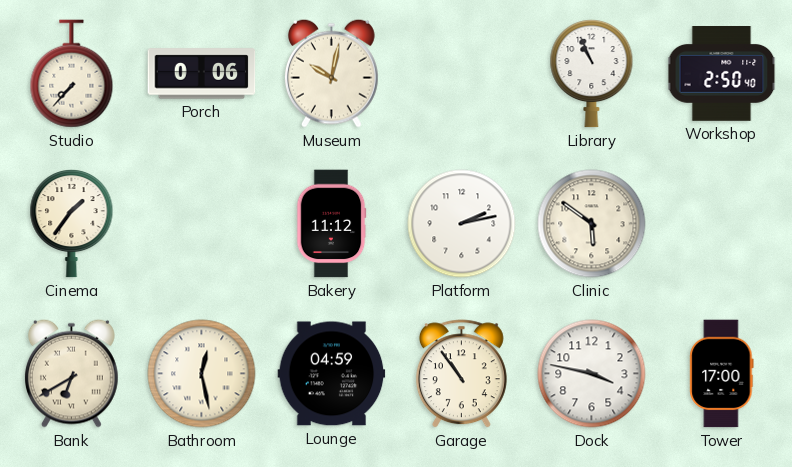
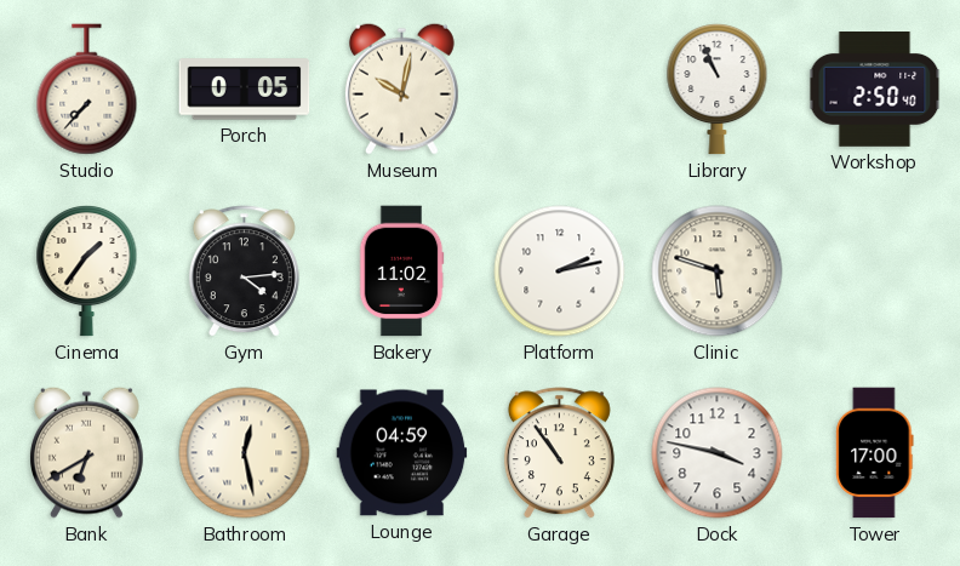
Porch: 0:06 -> 0:05 (245, 90)
Gym: none -> 4:14 (244, 271)
Bakery: 11:12 -> 11:02 (401, 271)
Clinic: 5:51 -> 5:48 (718, 271)
